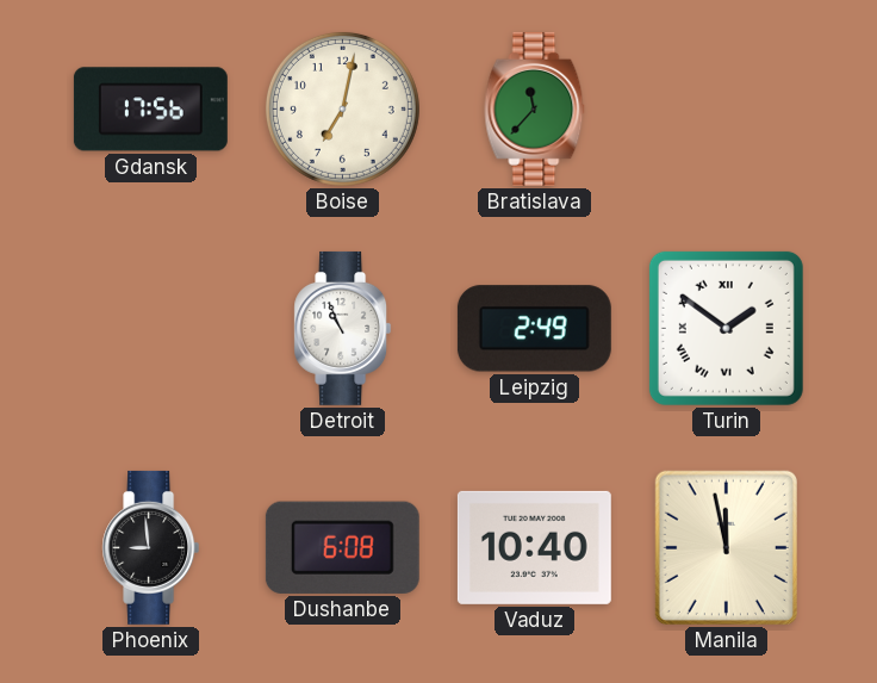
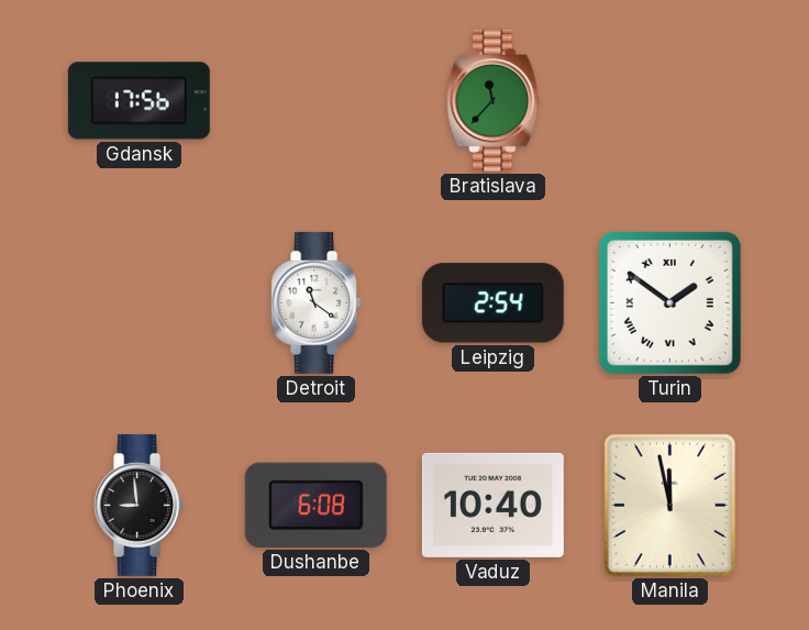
Boise: 7:02 -> none (342, 108)
Detroit: 10:56 -> 11:21 (317, 302)
Leipzig: 2:49 -> 2:54 (492, 303)
